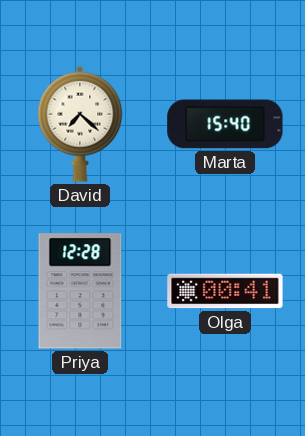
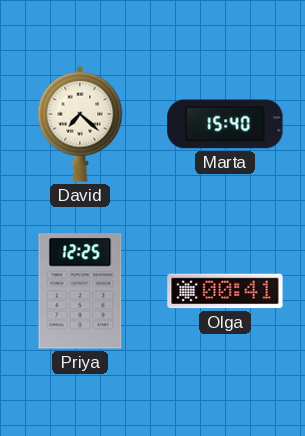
Priya: 12:28 -> 12:25 (80, 291)
